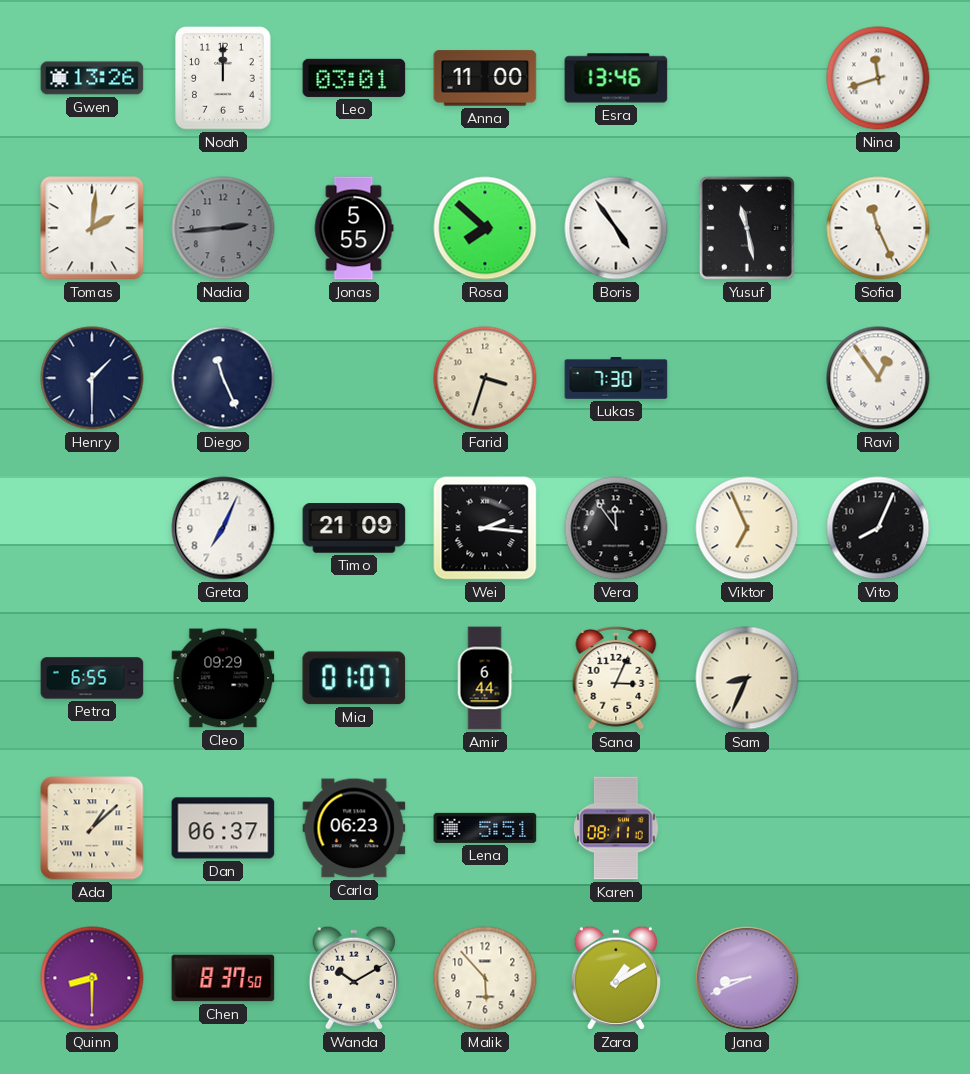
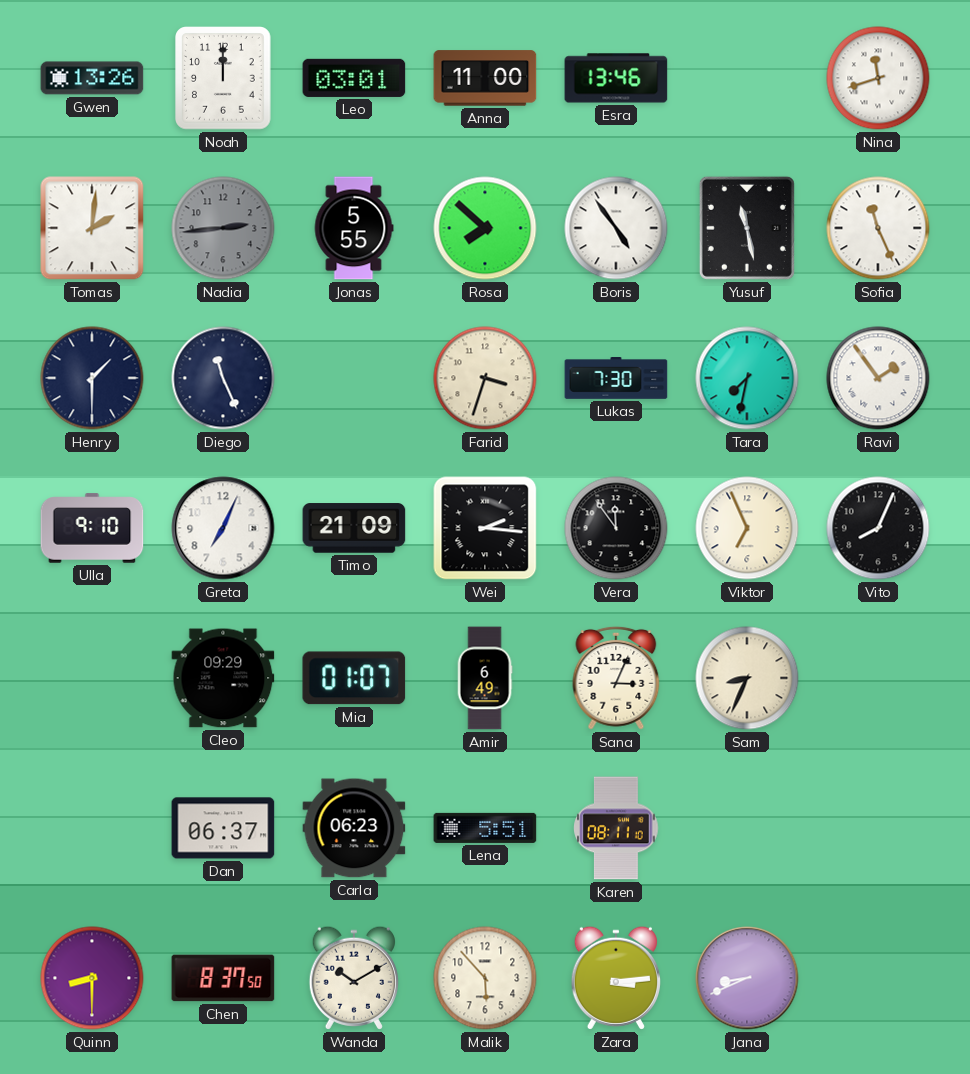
Tara: none -> 7:32 (747, 378)
Ravi: 12:54 -> 1:54 (878, 378)
Ulla: none -> 9:10 (92, 528)
Petra: 6:55 -> none (92, 678)
Amir: 6:44 -> 6:49 (485, 678)
Ada: 1:08 -> none (92, 828)
Zara: 1:10 -> 3:14 (616, 978)
